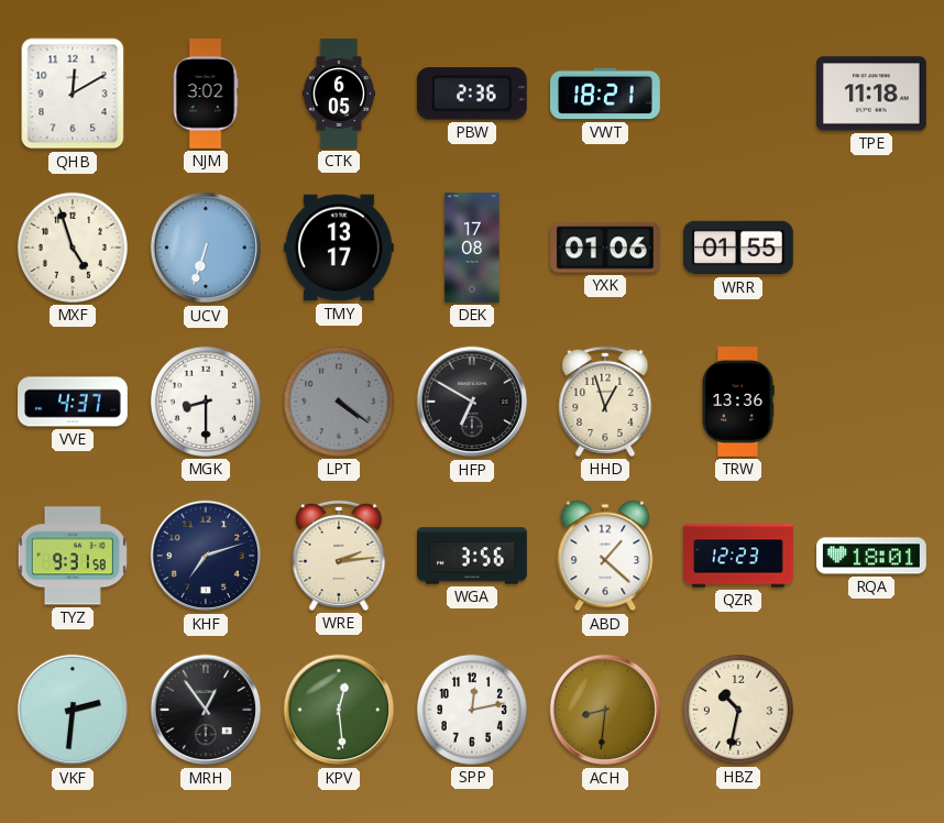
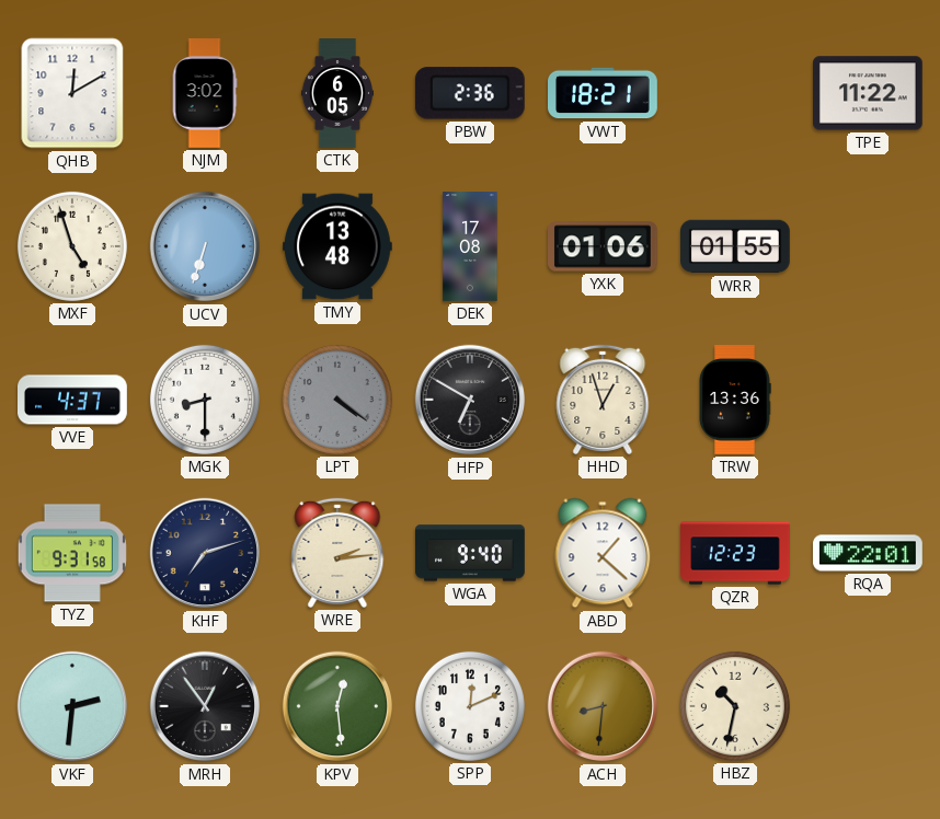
TPE: 11:18 -> 11:22 (869, 93)
TMY: 13:17 -> 13:48 (339, 246)
WGA: 3:56 -> 9:40 (471, 553)
RQA: 18:01 -> 22:01 (869, 553)
SPP: 12:13 -> 12:11 (470, 706)
